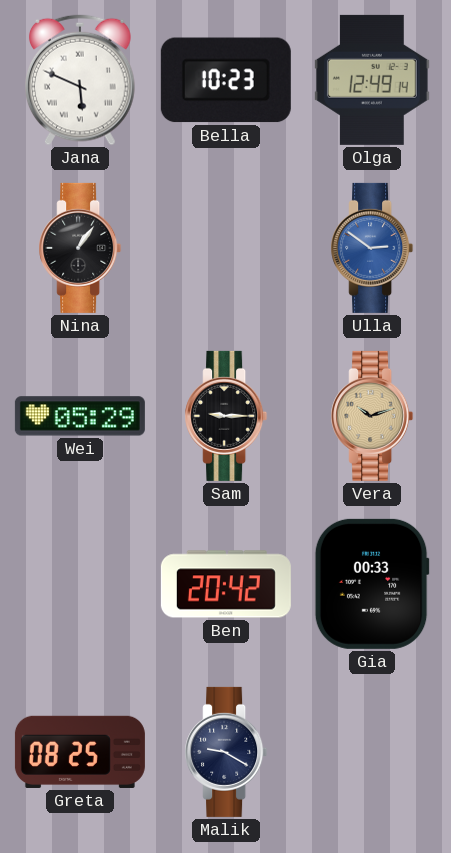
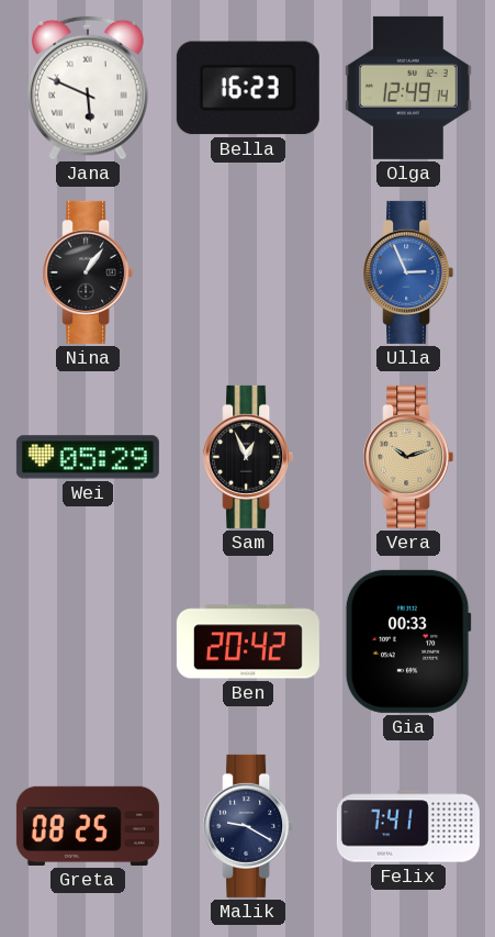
Bella: 10:23 -> 16:23 (248, 88)
Ulla: 2:51 -> 2:56 (408, 272)
Sam: 9:15 -> 12:56 (248, 457)
Felix: none -> 7:41 (408, 826)
